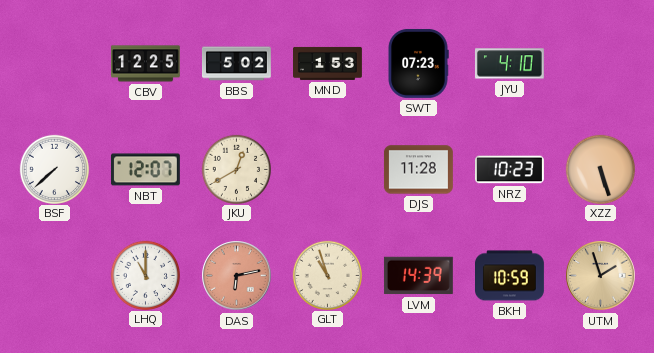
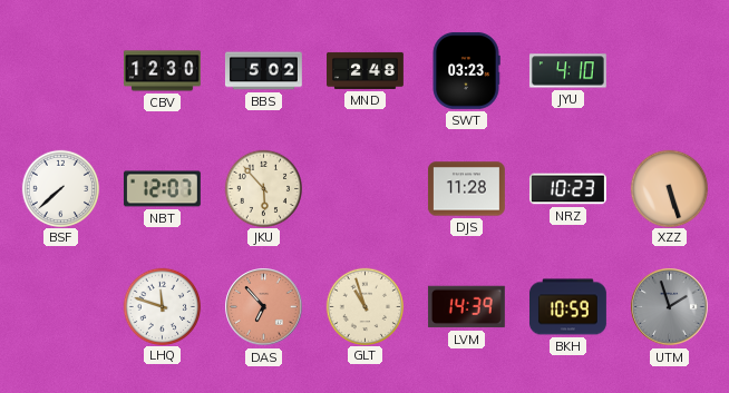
CBV: 12:25 -> 12:30 (163, 71)
MND: 1:53 -> 2:48 (366, 70)
SWT: 07:23 -> 03:23 (466, 70)
JKU: 12:40 -> 5:53 (263, 188)
LHQ: 11:00 -> 11:48 (162, 306)
DAS: 6:13 -> 6:53 (264, 307)
UTM dial: champagne -> grey (670, 307)
